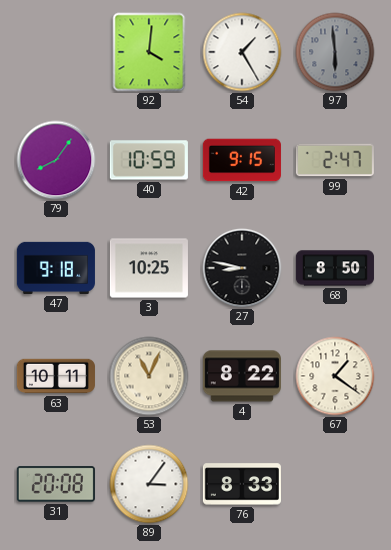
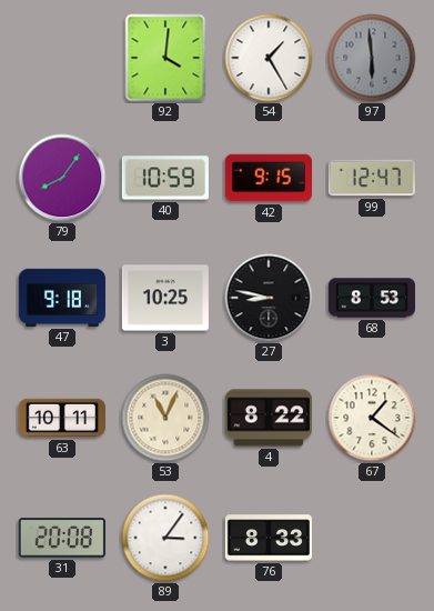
99: 2:47 -> 12:47 (372, 178)
68: 8:50 -> 8:53 (372, 298)
